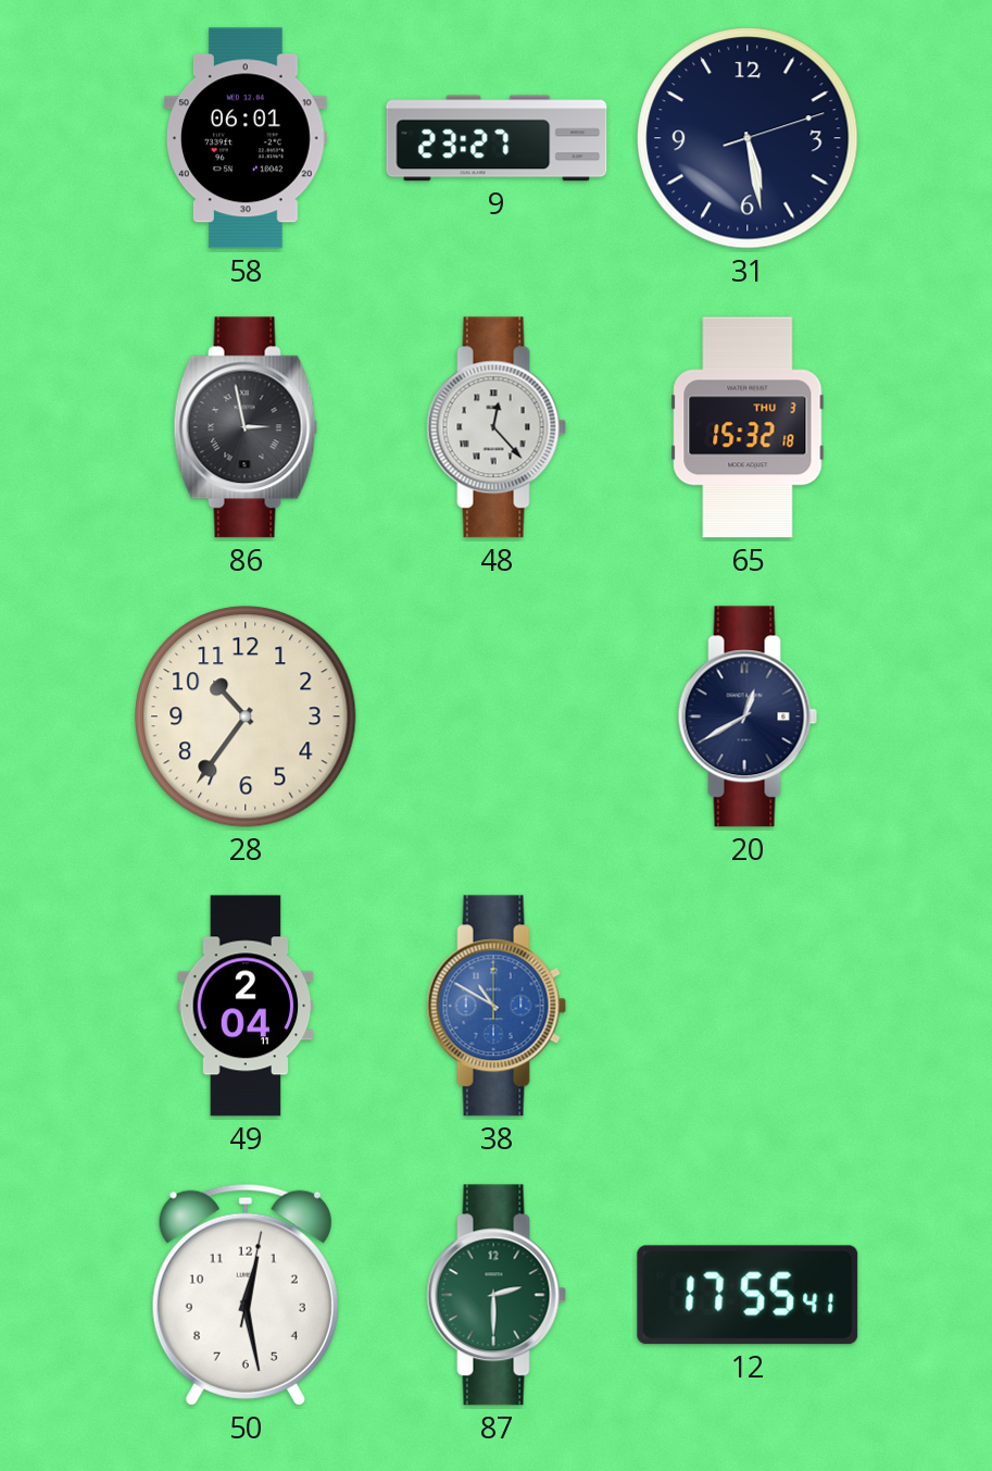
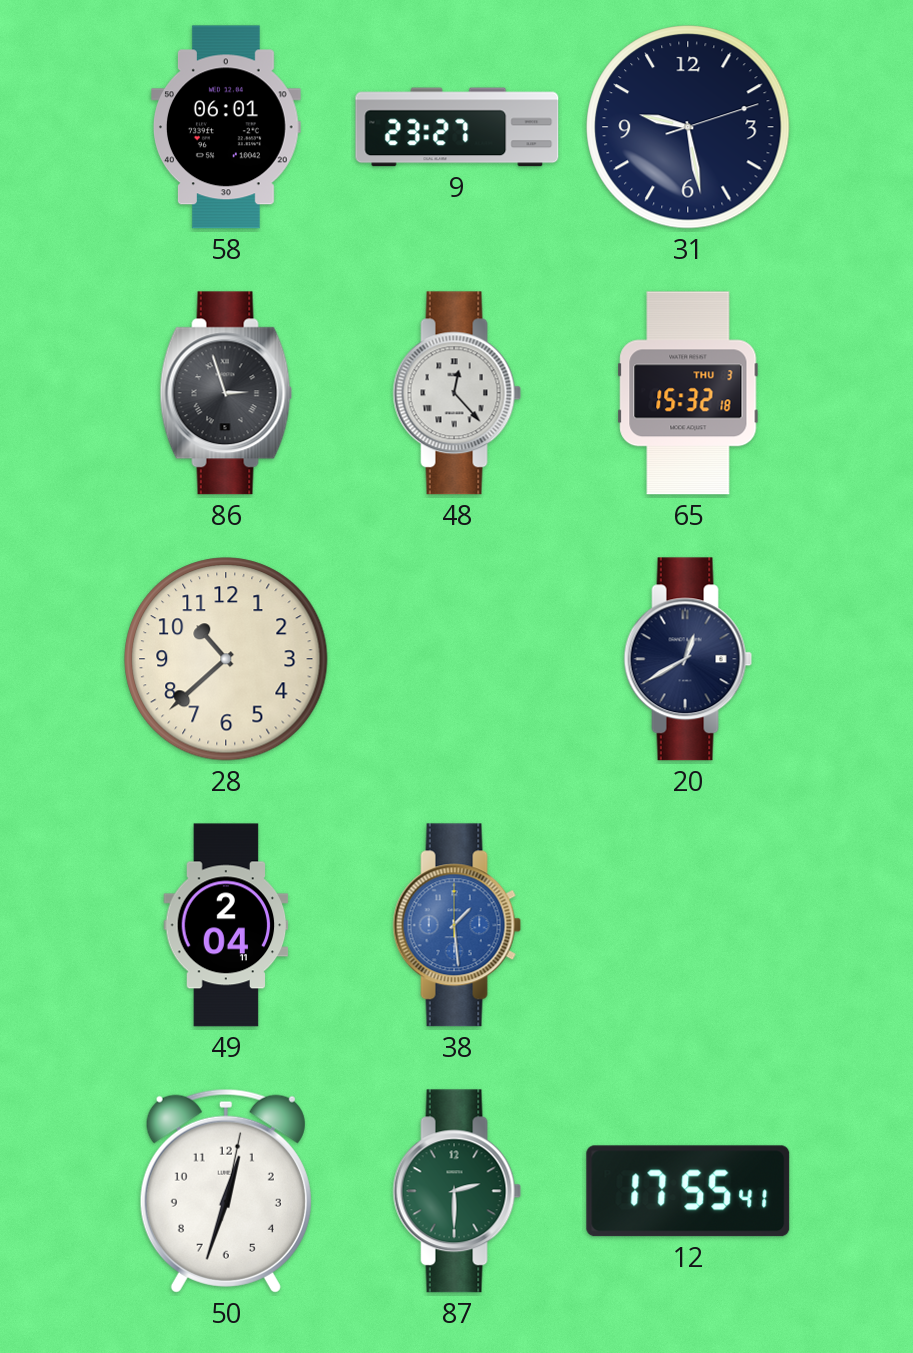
31: 5:28 -> 9:28 (688, 127)
86: 2:58 -> 2:57 (226, 393)
28: 10:36 -> 10:38 (226, 659)
38: 10:50 -> 1:29 (457, 925)
50: 12:28 -> 12:33 (226, 1191)
